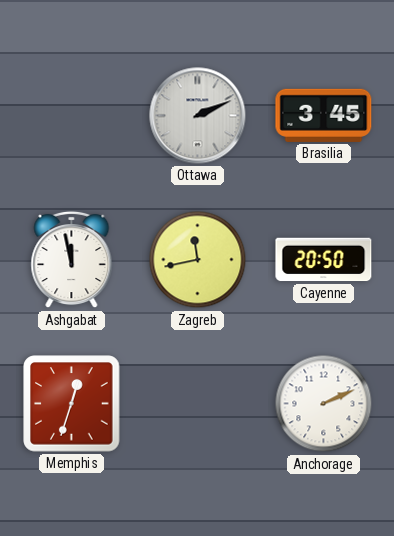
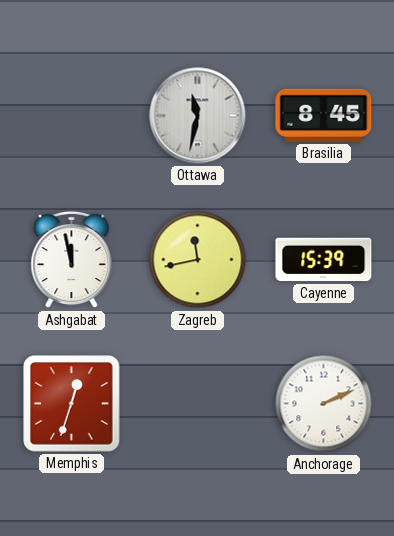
Ottawa: 2:11 -> 11:32 (198, 116)
Brasilia: 3:45 -> 8:45 (324, 115)
Cayenne: 20:50 -> 15:39 (324, 260)
